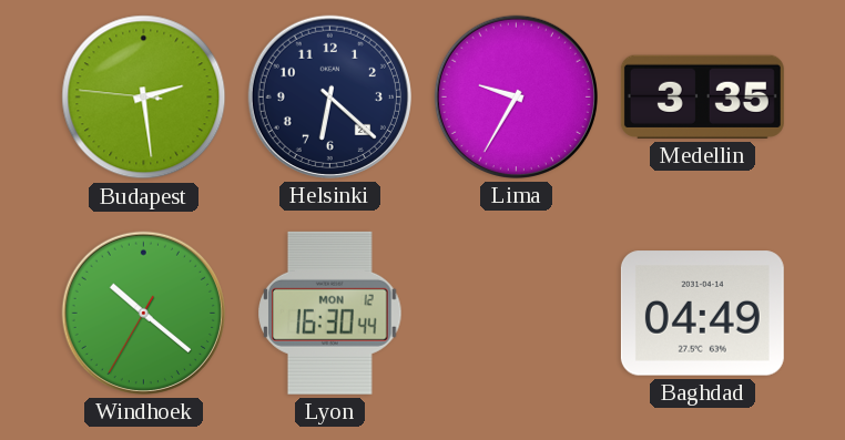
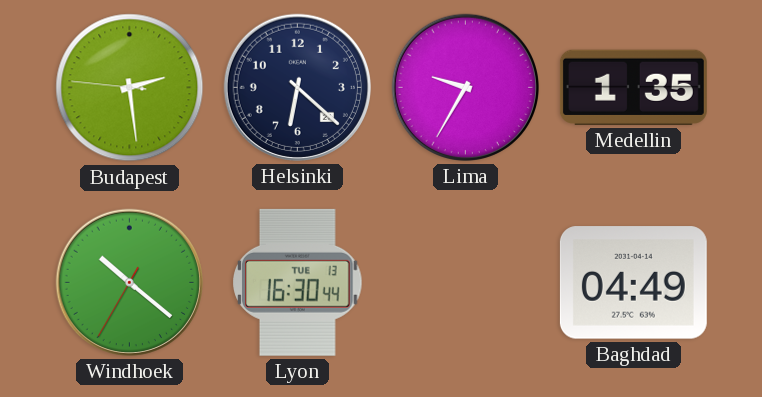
Medellin: 3:35 -> 1:35 (633, 87)
Lyon date: MON 12 -> TUE 13 (298, 282)
